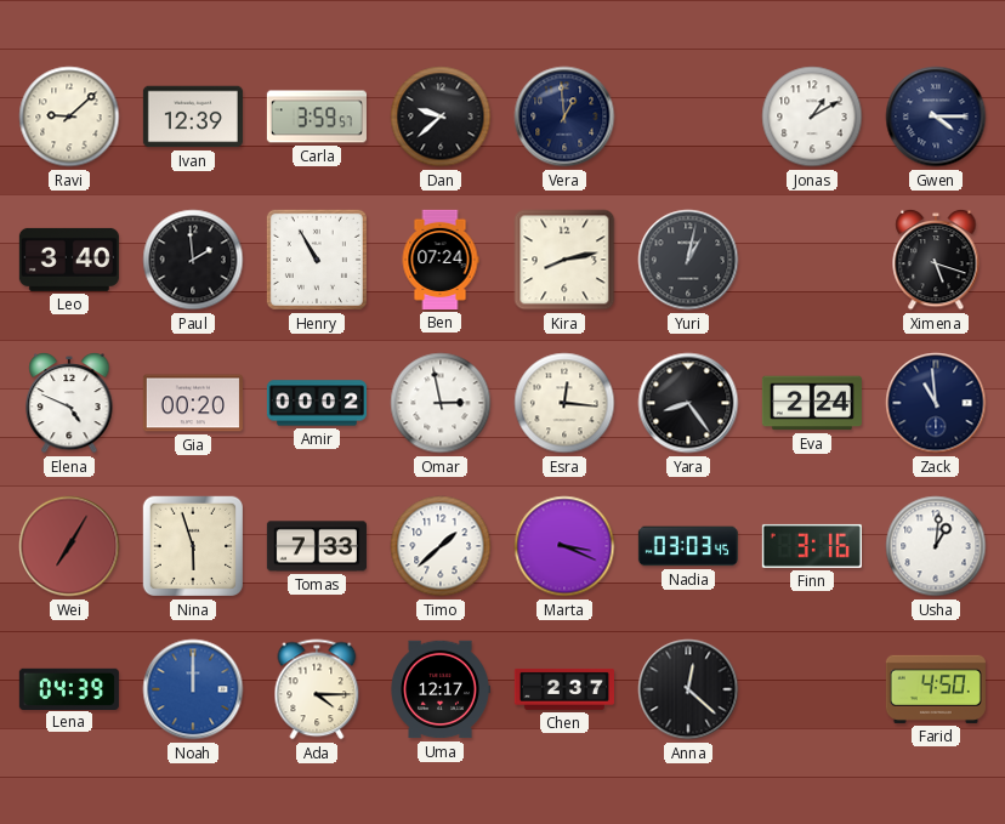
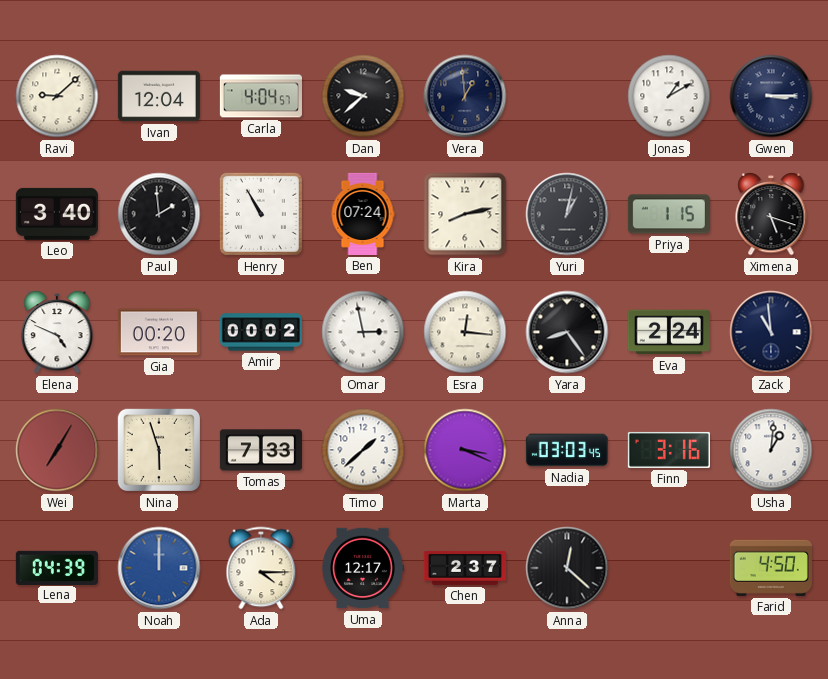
Ivan: 12:39 -> 12:04 (159, 96)
Carla: 3:59 -> 4:04 (261, 96)
Gwen: 4:15 -> 3:15 (771, 96)
Priya: none -> 1:15 (669, 214)
